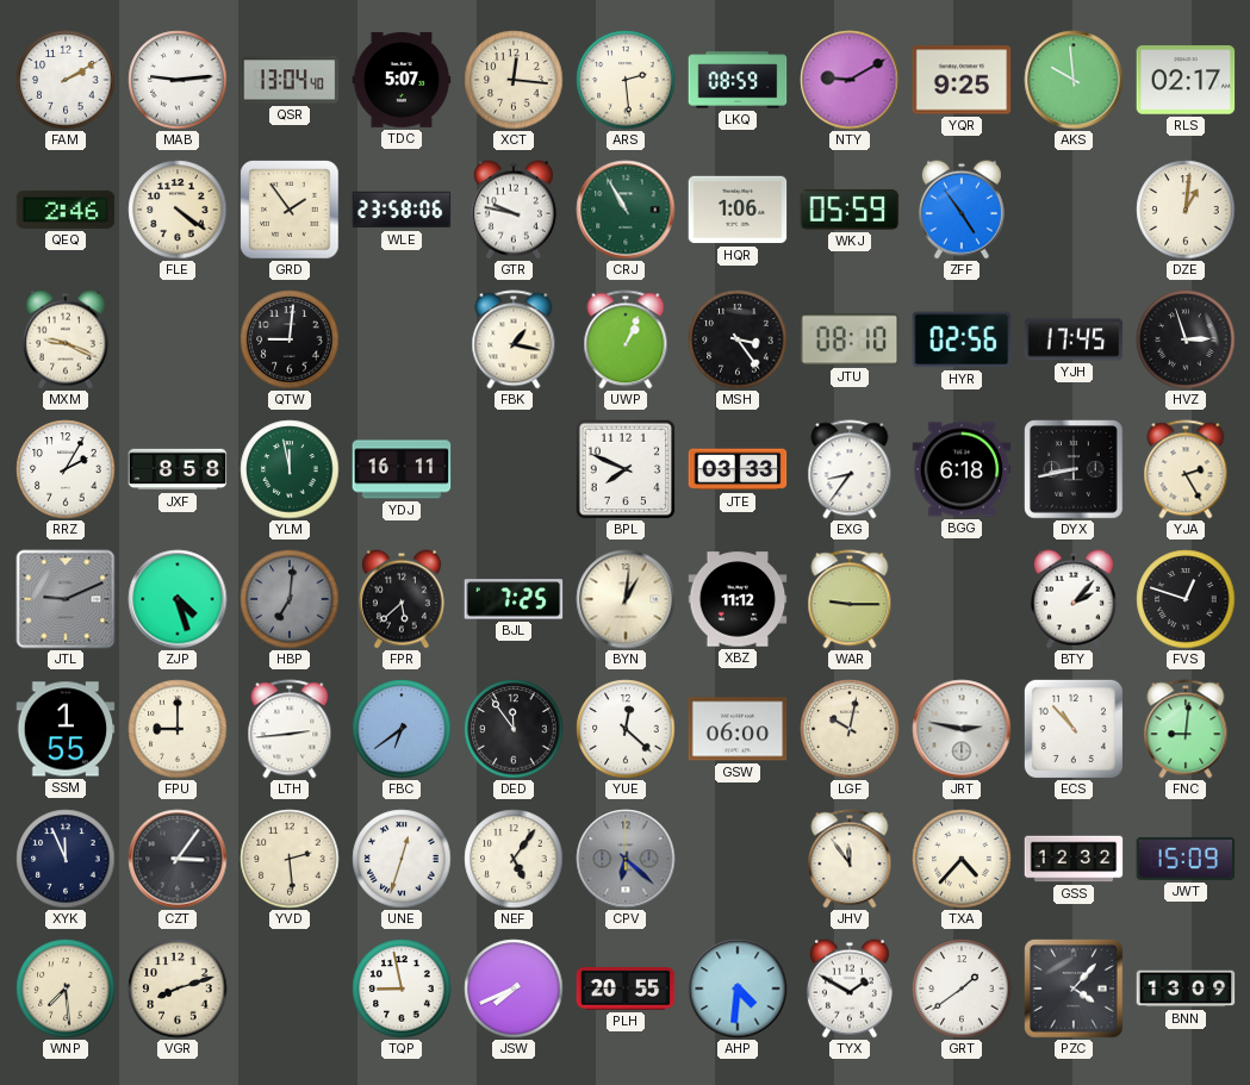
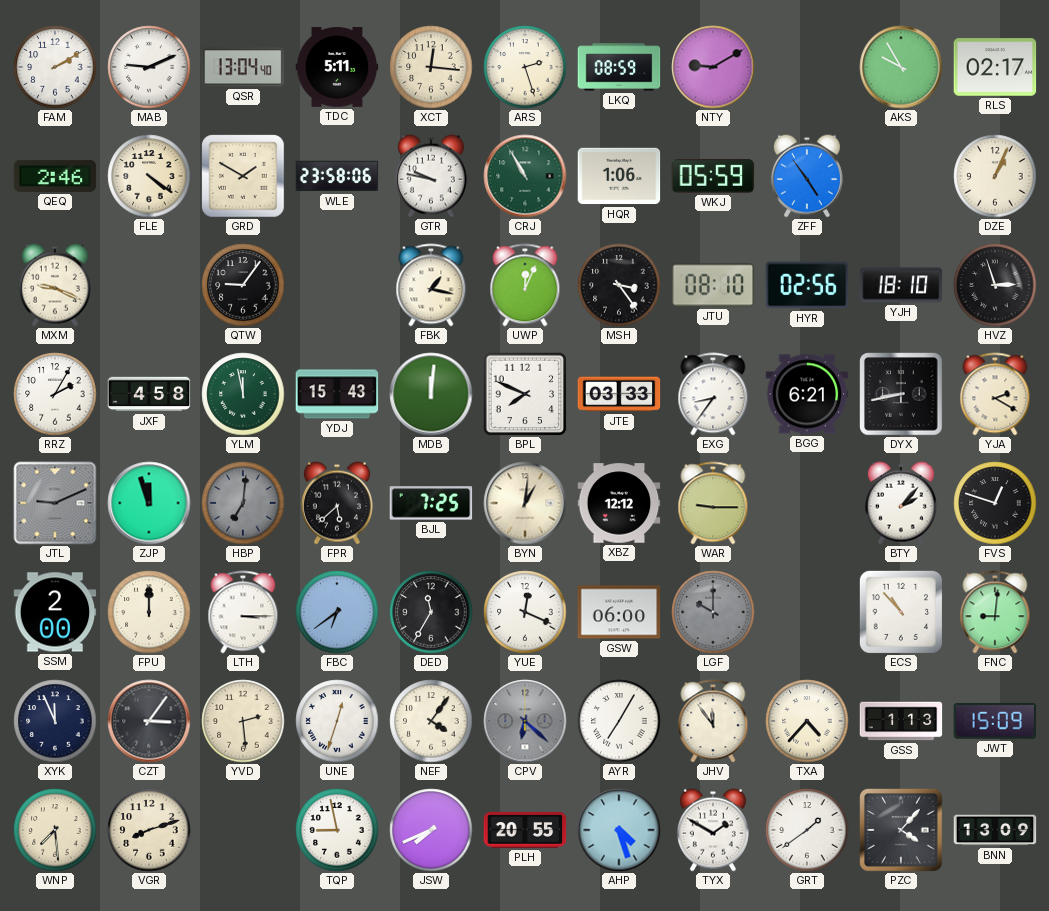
MAB: 9:14 -> 9:11 (149, 67)
TDC: 5:07 -> 5:11 (337, 67)
ARS: 2:29 -> 2:27 (525, 67)
YQR: 9:25 -> none (962, 80)
AKS: 9:59 -> 9:55 (901, 67)
GRD: 1:54 -> 1:50 (243, 176)
DZE: 1:01 -> 1:04 (995, 176)
QTW: 9:01 -> 9:06 (243, 285)
UWP: 1:04 -> 12:04 (525, 285)
YJH: 17:45 -> 18:10 (901, 285)
JXF: 8:58 -> 4:58 (149, 394)
YDJ: 16:11 -> 15:43 (337, 394)
MDB: none -> 12:01 (431, 394)
BGG: 6:18 -> 6:21 (807, 394)
YJA: 2:25 -> 2:20 (995, 394)
ZJP: 4:27 -> 11:57 (149, 503)
XBZ: 11:12 -> 12:12 (619, 503)
SSM: 1:55 -> 2:00 (55, 612)
FPU: 9:00 -> 12:00 (149, 612)
LTH: 2:44 -> 3:15 (243, 612)
DED: 11:54 -> 11:35 (431, 612)
YUE: 12:22 -> 12:19 (525, 612)
LGF: 10:02 -> 10:00 (713, 612)
LGF dial: cream -> grey (713, 612)
JRT: 2:47 -> none (962, 729)
NEF: 5:06 -> 4:06 (431, 721)
AYR: none -> 7:05 (619, 721)
GSS: 12:32 -> 1:13 (901, 721)
AHP: 4:31 -> 4:27 (619, 830)
